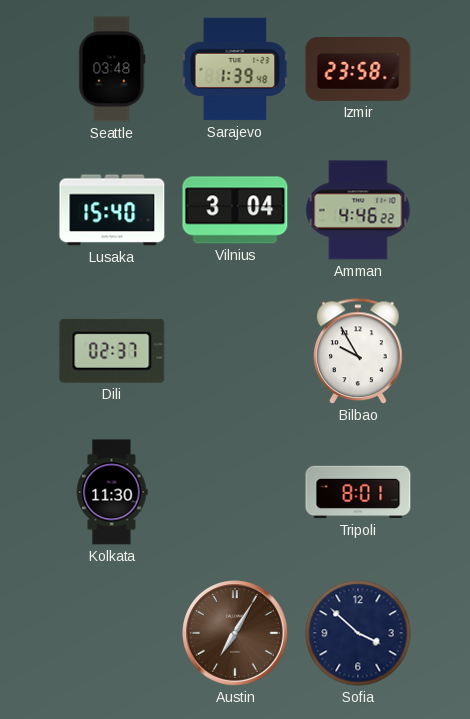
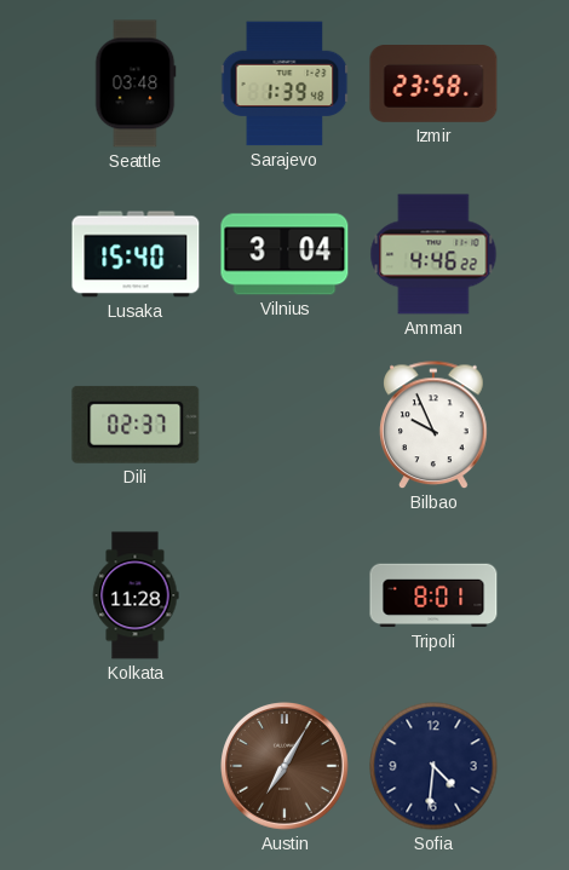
Bilbao: 9:55 -> 9:56 (433, 426)
Kolkata: 11:30 -> 11:28 (136, 595)
Sofia: 3:52 -> 4:31 (433, 766)
